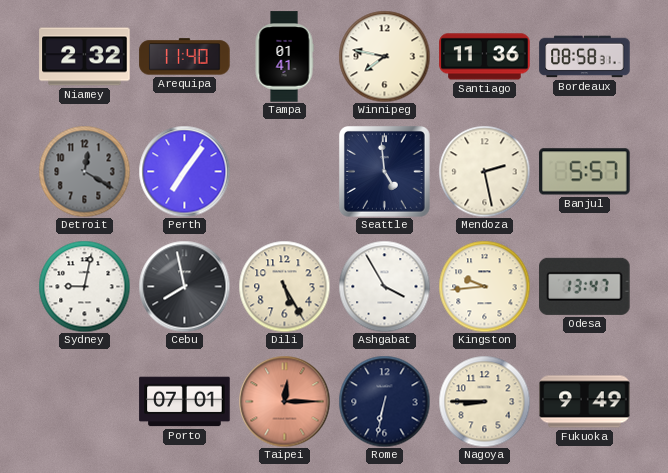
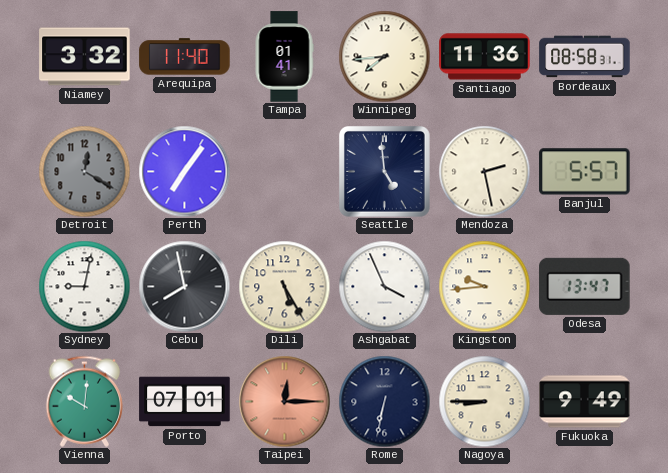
Niamey: 2:32 -> 3:32 (85, 57)
Winnipeg: 7:47 -> 7:44 (384, 56)
Ashgabat: 3:55 -> 3:56 (384, 286)
Vienna: none -> 10:01 (85, 401)
